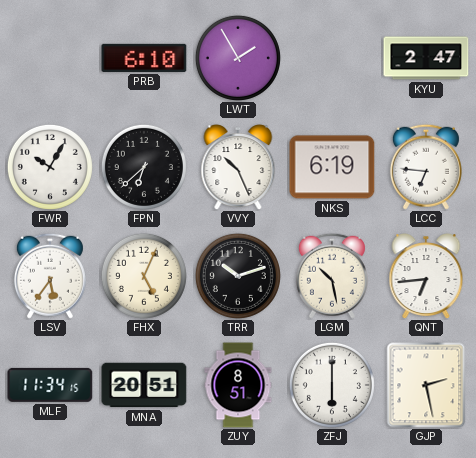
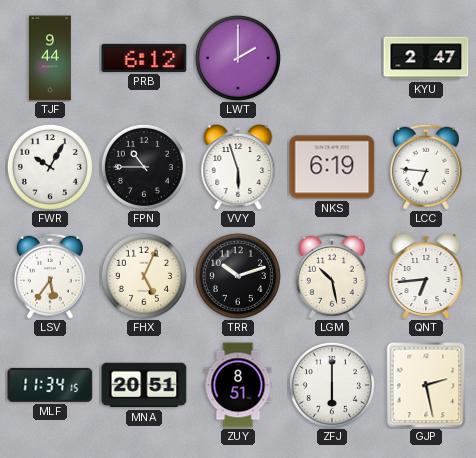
TJF: none -> 9:44 (51, 58)
PRB: 6:10 -> 6:12 (144, 58)
LWT: 1:55 -> 2:00 (238, 58)
FPN: 6:38 -> 10:45 (144, 167)
VVY: 10:26 -> 5:57 (238, 167)
